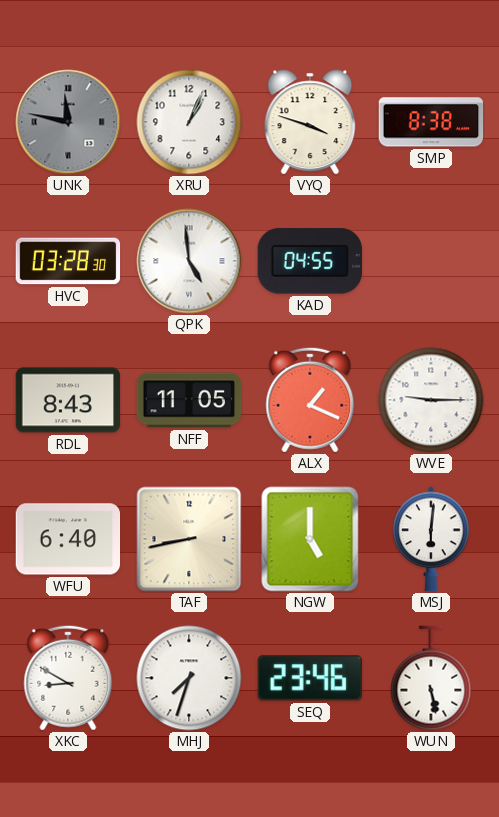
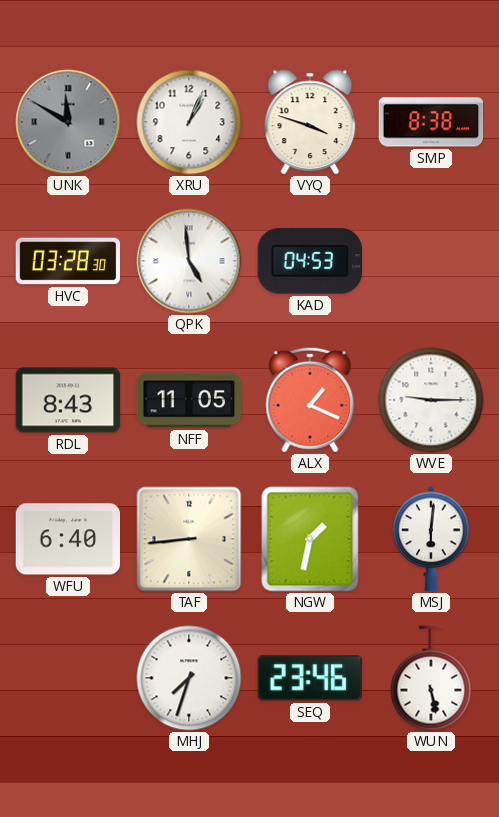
UNK: 11:47 -> 11:50 (68, 122)
KAD: 04:55 -> 04:53 (309, 261)
TAF: 8:43 -> 8:44 (189, 539)
NGW: 5:00 -> 1:32 (310, 539)
XKC: 8:50 -> none (68, 678)
